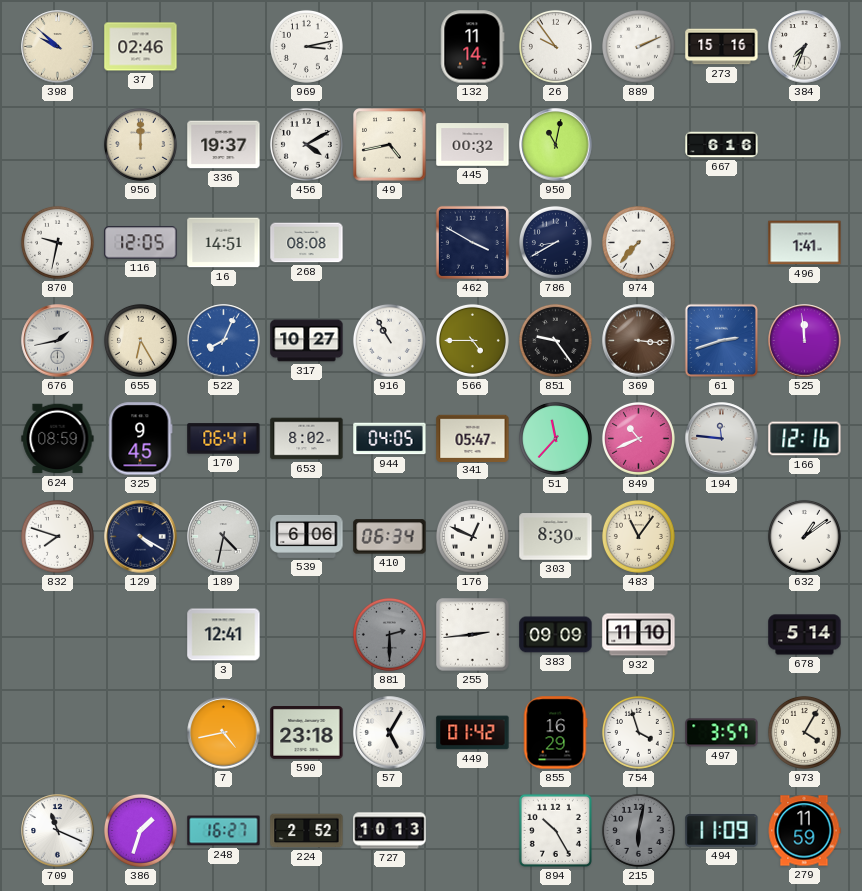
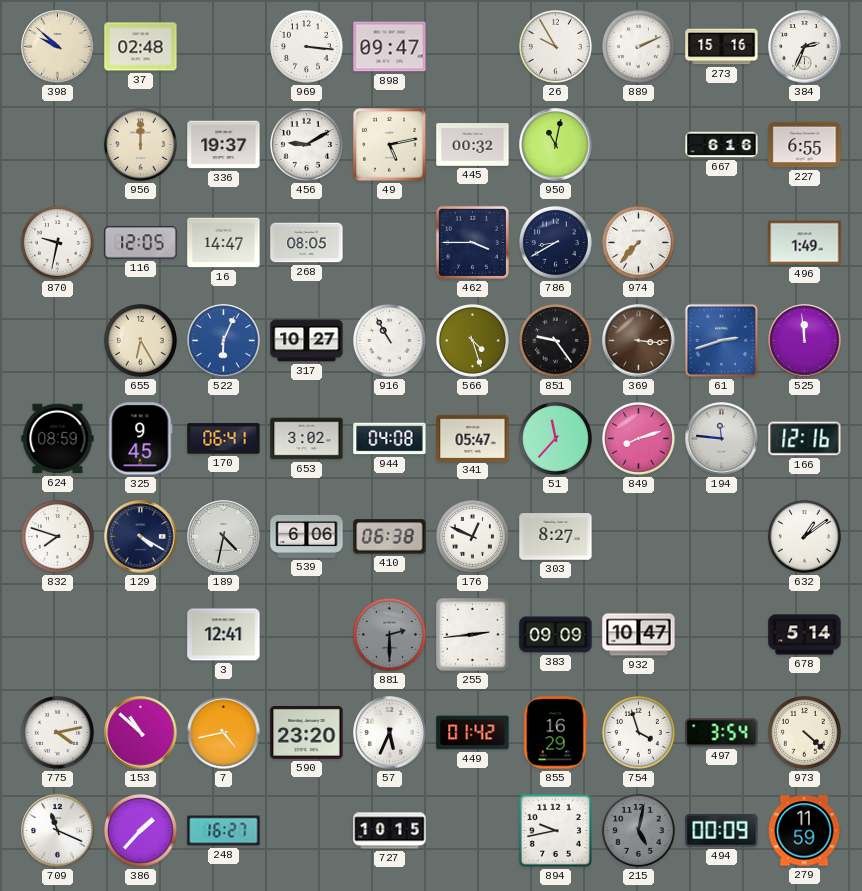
37: 02:46 -> 02:48 (141, 47)
969: 3:13 -> 3:16 (306, 46)
898: none -> 09:47 (390, 47)
132: 11:14 -> none (473, 47)
26: 9:54 -> 9:55 (555, 46)
384: 7:34 -> 2:34 (805, 47)
456: 4:10 -> 9:10 (306, 144)
49: 4:43 -> 5:13 (390, 145)
227: none -> 6:55 (805, 145)
16: 14:51 -> 14:47 (224, 243)
268: 08:08 -> 08:05 (307, 243)
462: 3:50 -> 3:45 (472, 242)
496: 1:41 -> 1:49 (805, 243)
676: 1:43 -> none (58, 341)
522: 8:04 -> 6:04 (224, 341)
566: 4:45 -> 4:27 (472, 340)
653: 8:02 -> 3:02 (307, 439)
944: 04:05 -> 04:08 (390, 439)
849: 10:41 -> 8:12 (638, 438)
410: 06:34 -> 06:38 (390, 537)
303: 8:30 -> 8:27 (556, 537)
483: 11:06 -> none (638, 536)
932: 11:10 -> 10:47 (639, 635)
775: none -> 4:13 (57, 732)
153: none -> 10:52 (141, 733)
590: 23:18 -> 23:20 (307, 733)
57: 5:05 -> 5:34 (390, 733)
497: 3:57 -> 3:54 (722, 733)
973: 4:05 -> 4:22 (804, 732)
386: 1:33 -> 1:37 (140, 830)
224: 2:52 -> none (307, 831)
727: 10:13 -> 10:15 (390, 831)
894: 10:25 -> 9:43 (555, 830)
215: 6:02 -> 5:02 (638, 830)
494: 11:09 -> 00:09 (722, 831)
